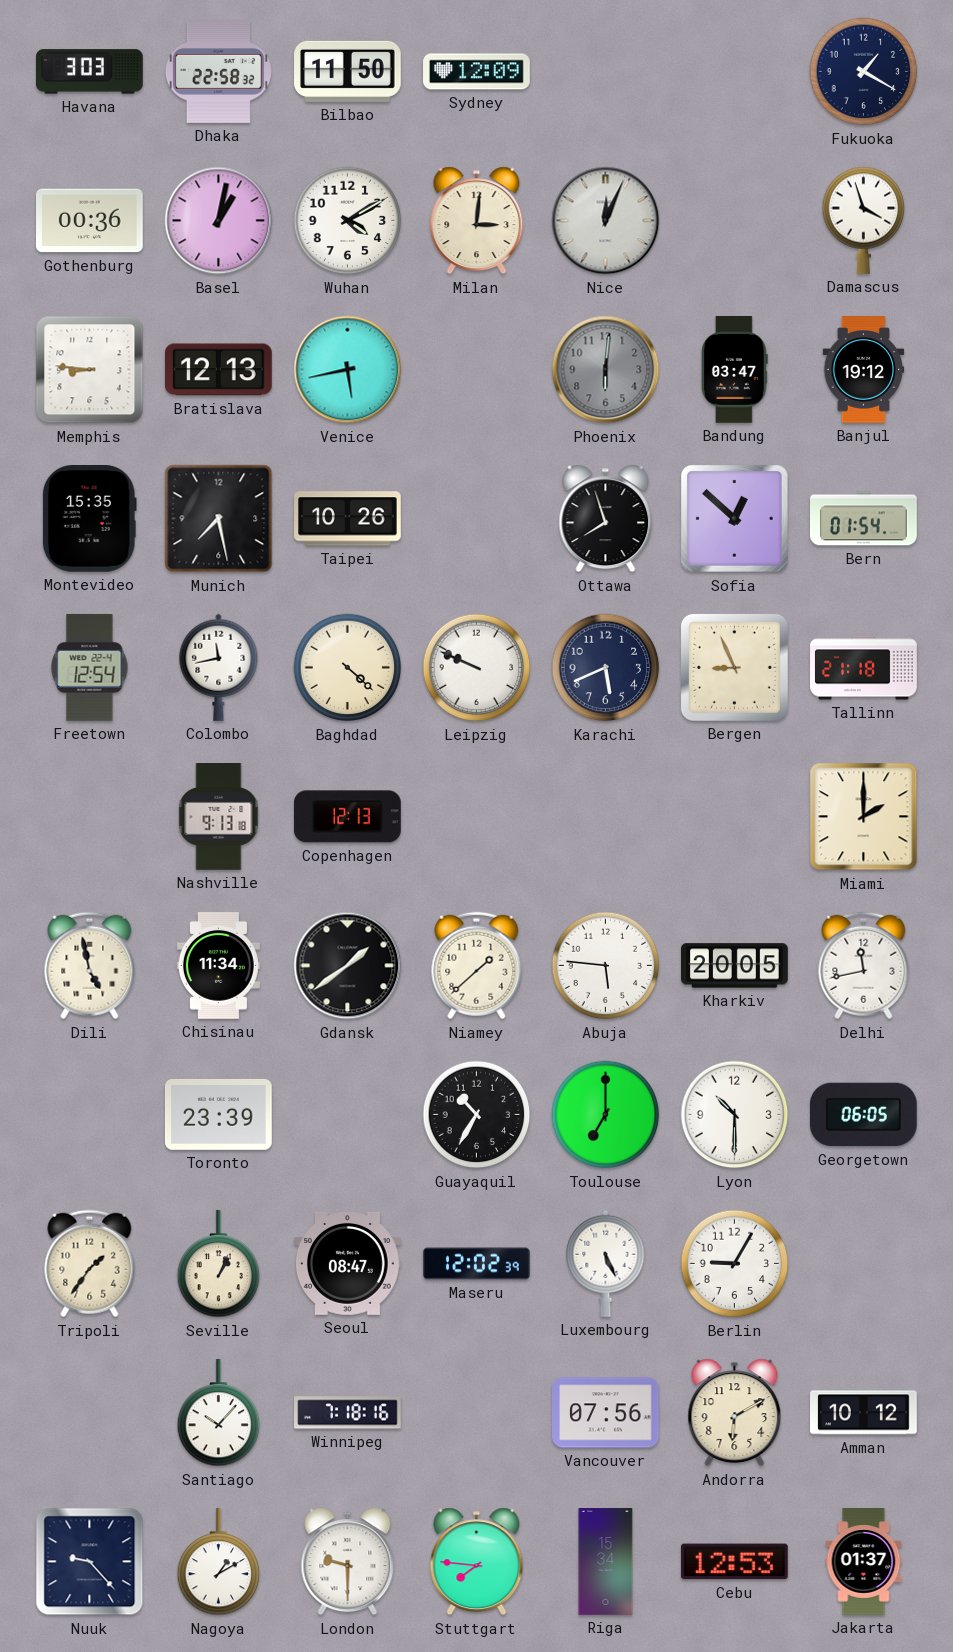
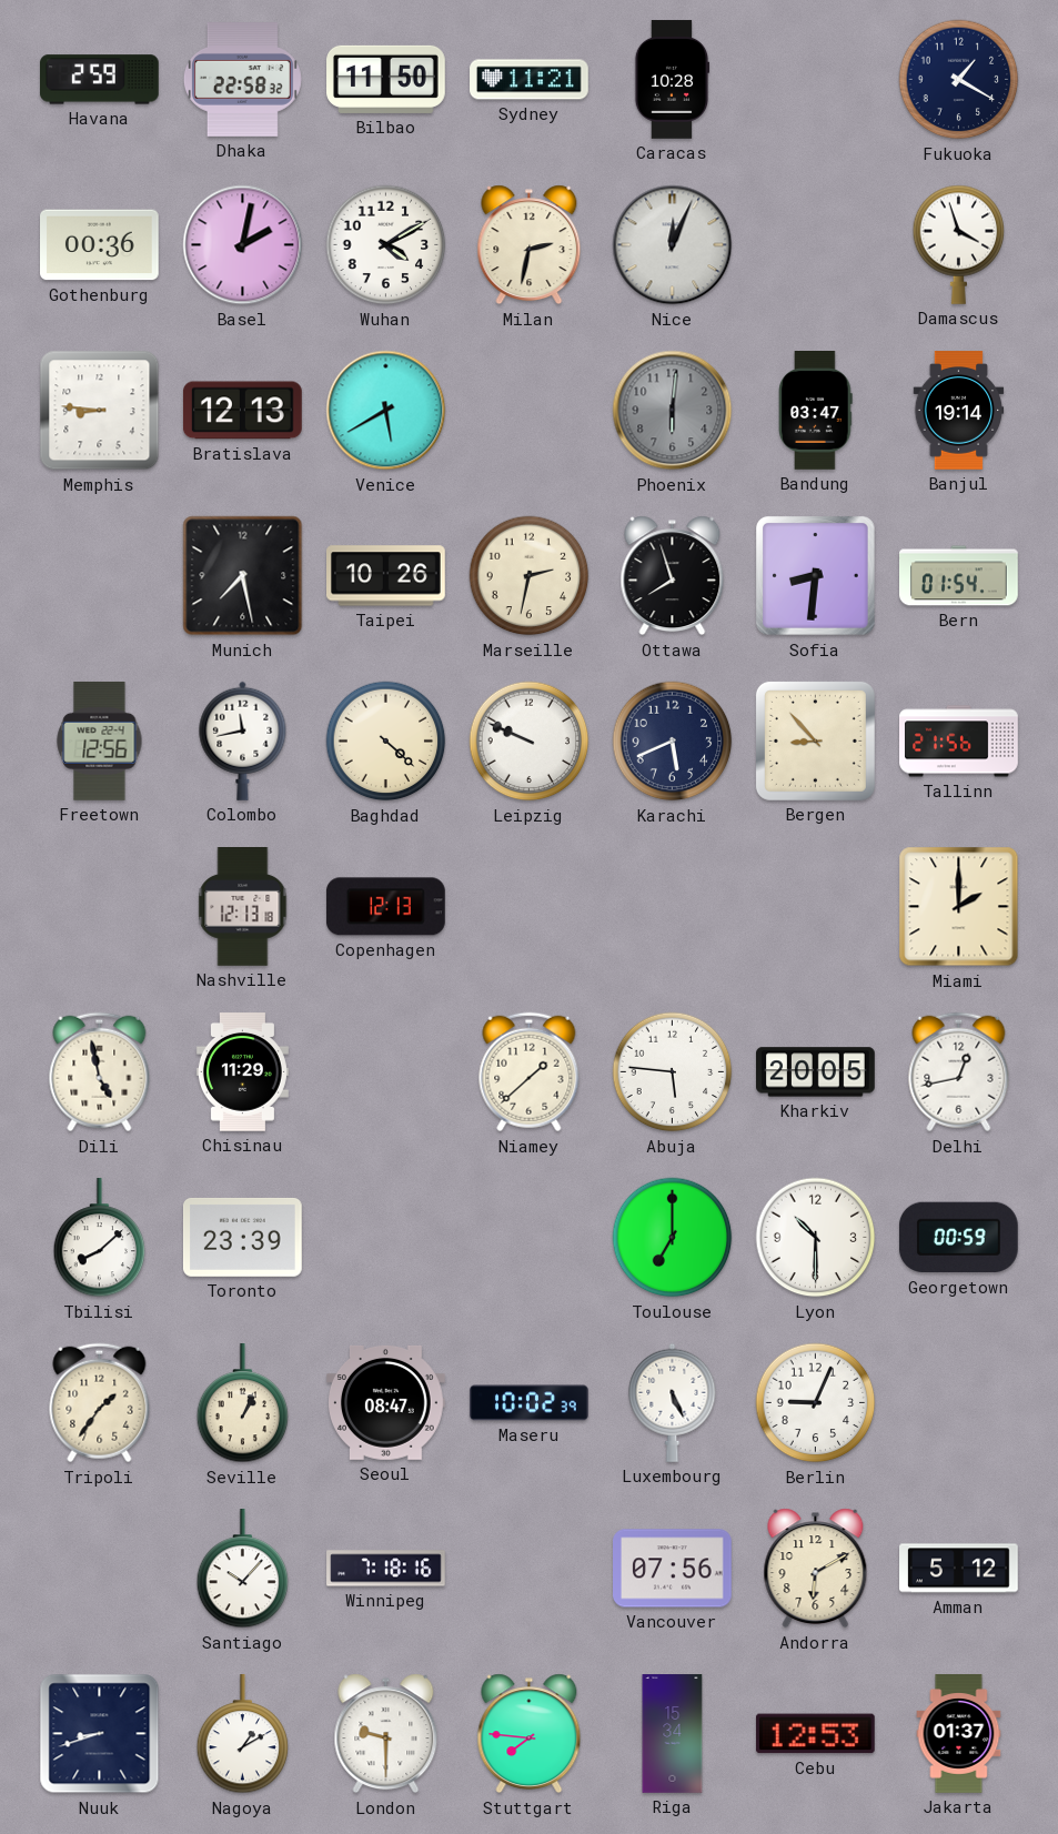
Havana: 3:03 -> 2:59 (100, 80)
Sydney: 12:09 -> 11:21 (530, 80)
Caracas: none -> 10:28 (672, 80)
Basel: 1:02 -> 2:02 (243, 245)
Milan: 3:01 -> 2:32 (530, 245)
Venice: 5:43 -> 5:40 (386, 411)
Banjul: 19:12 -> 19:14 (959, 411)
Montevideo: 15:35 -> none (89, 519)
Marseille: none -> 2:32 (530, 576)
Sofia: 12:52 -> 8:31 (816, 576)
Freetown: 12:54 -> 12:56 (100, 740)
Bergen: 8:56 -> 8:53 (815, 740)
Tallinn: 21:18 -> 21:56 (959, 742)
Nashville: 9:13 -> 12:13 (243, 907)
Chisinau: 11:34 -> 11:29 (242, 1072)
Gdansk: 1:39 -> none (348, 966)
Delhi: 11:43 -> 12:43 (959, 1072)
Tbilisi: none -> 8:08 (100, 1239)
Guayaquil: 10:35 -> none (477, 1115)
Georgetown: 06:05 -> 00:59 (958, 1238)
Maseru: 12:02 -> 10:02 (530, 1403)
Berlin: 9:05 -> 9:04 (816, 1403)
Amman: 10:12 -> 5:12 (959, 1569)
Nuuk: 9:23 -> 8:42 (100, 1734)
